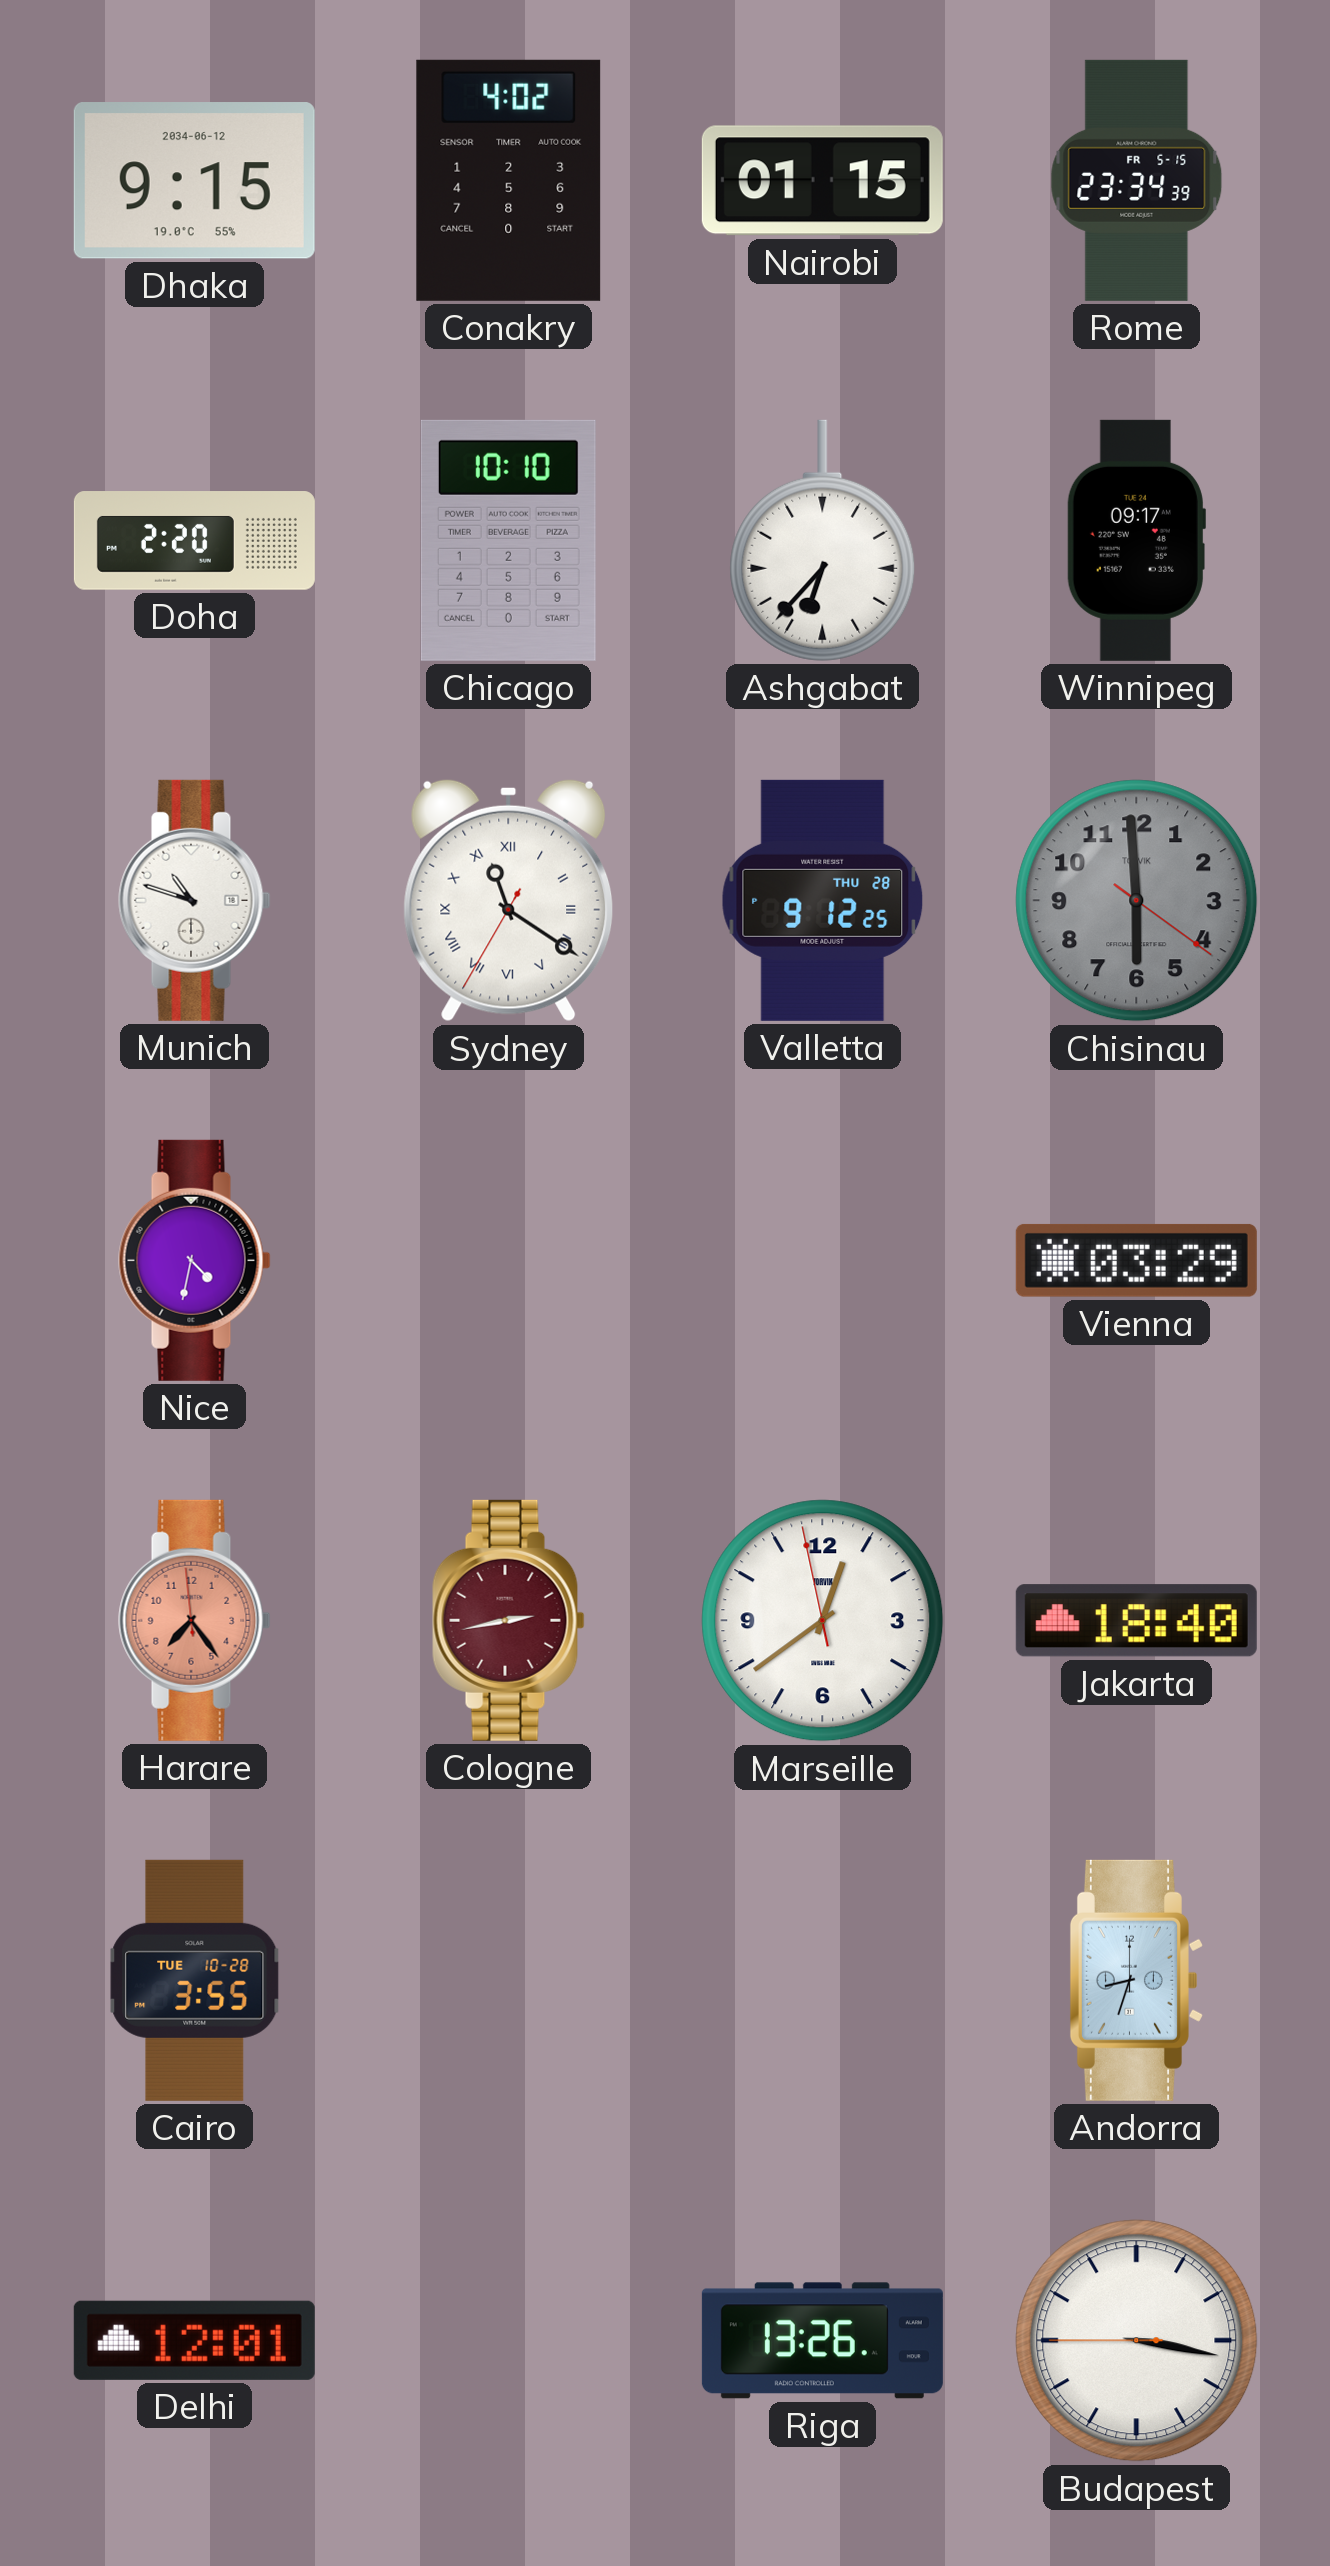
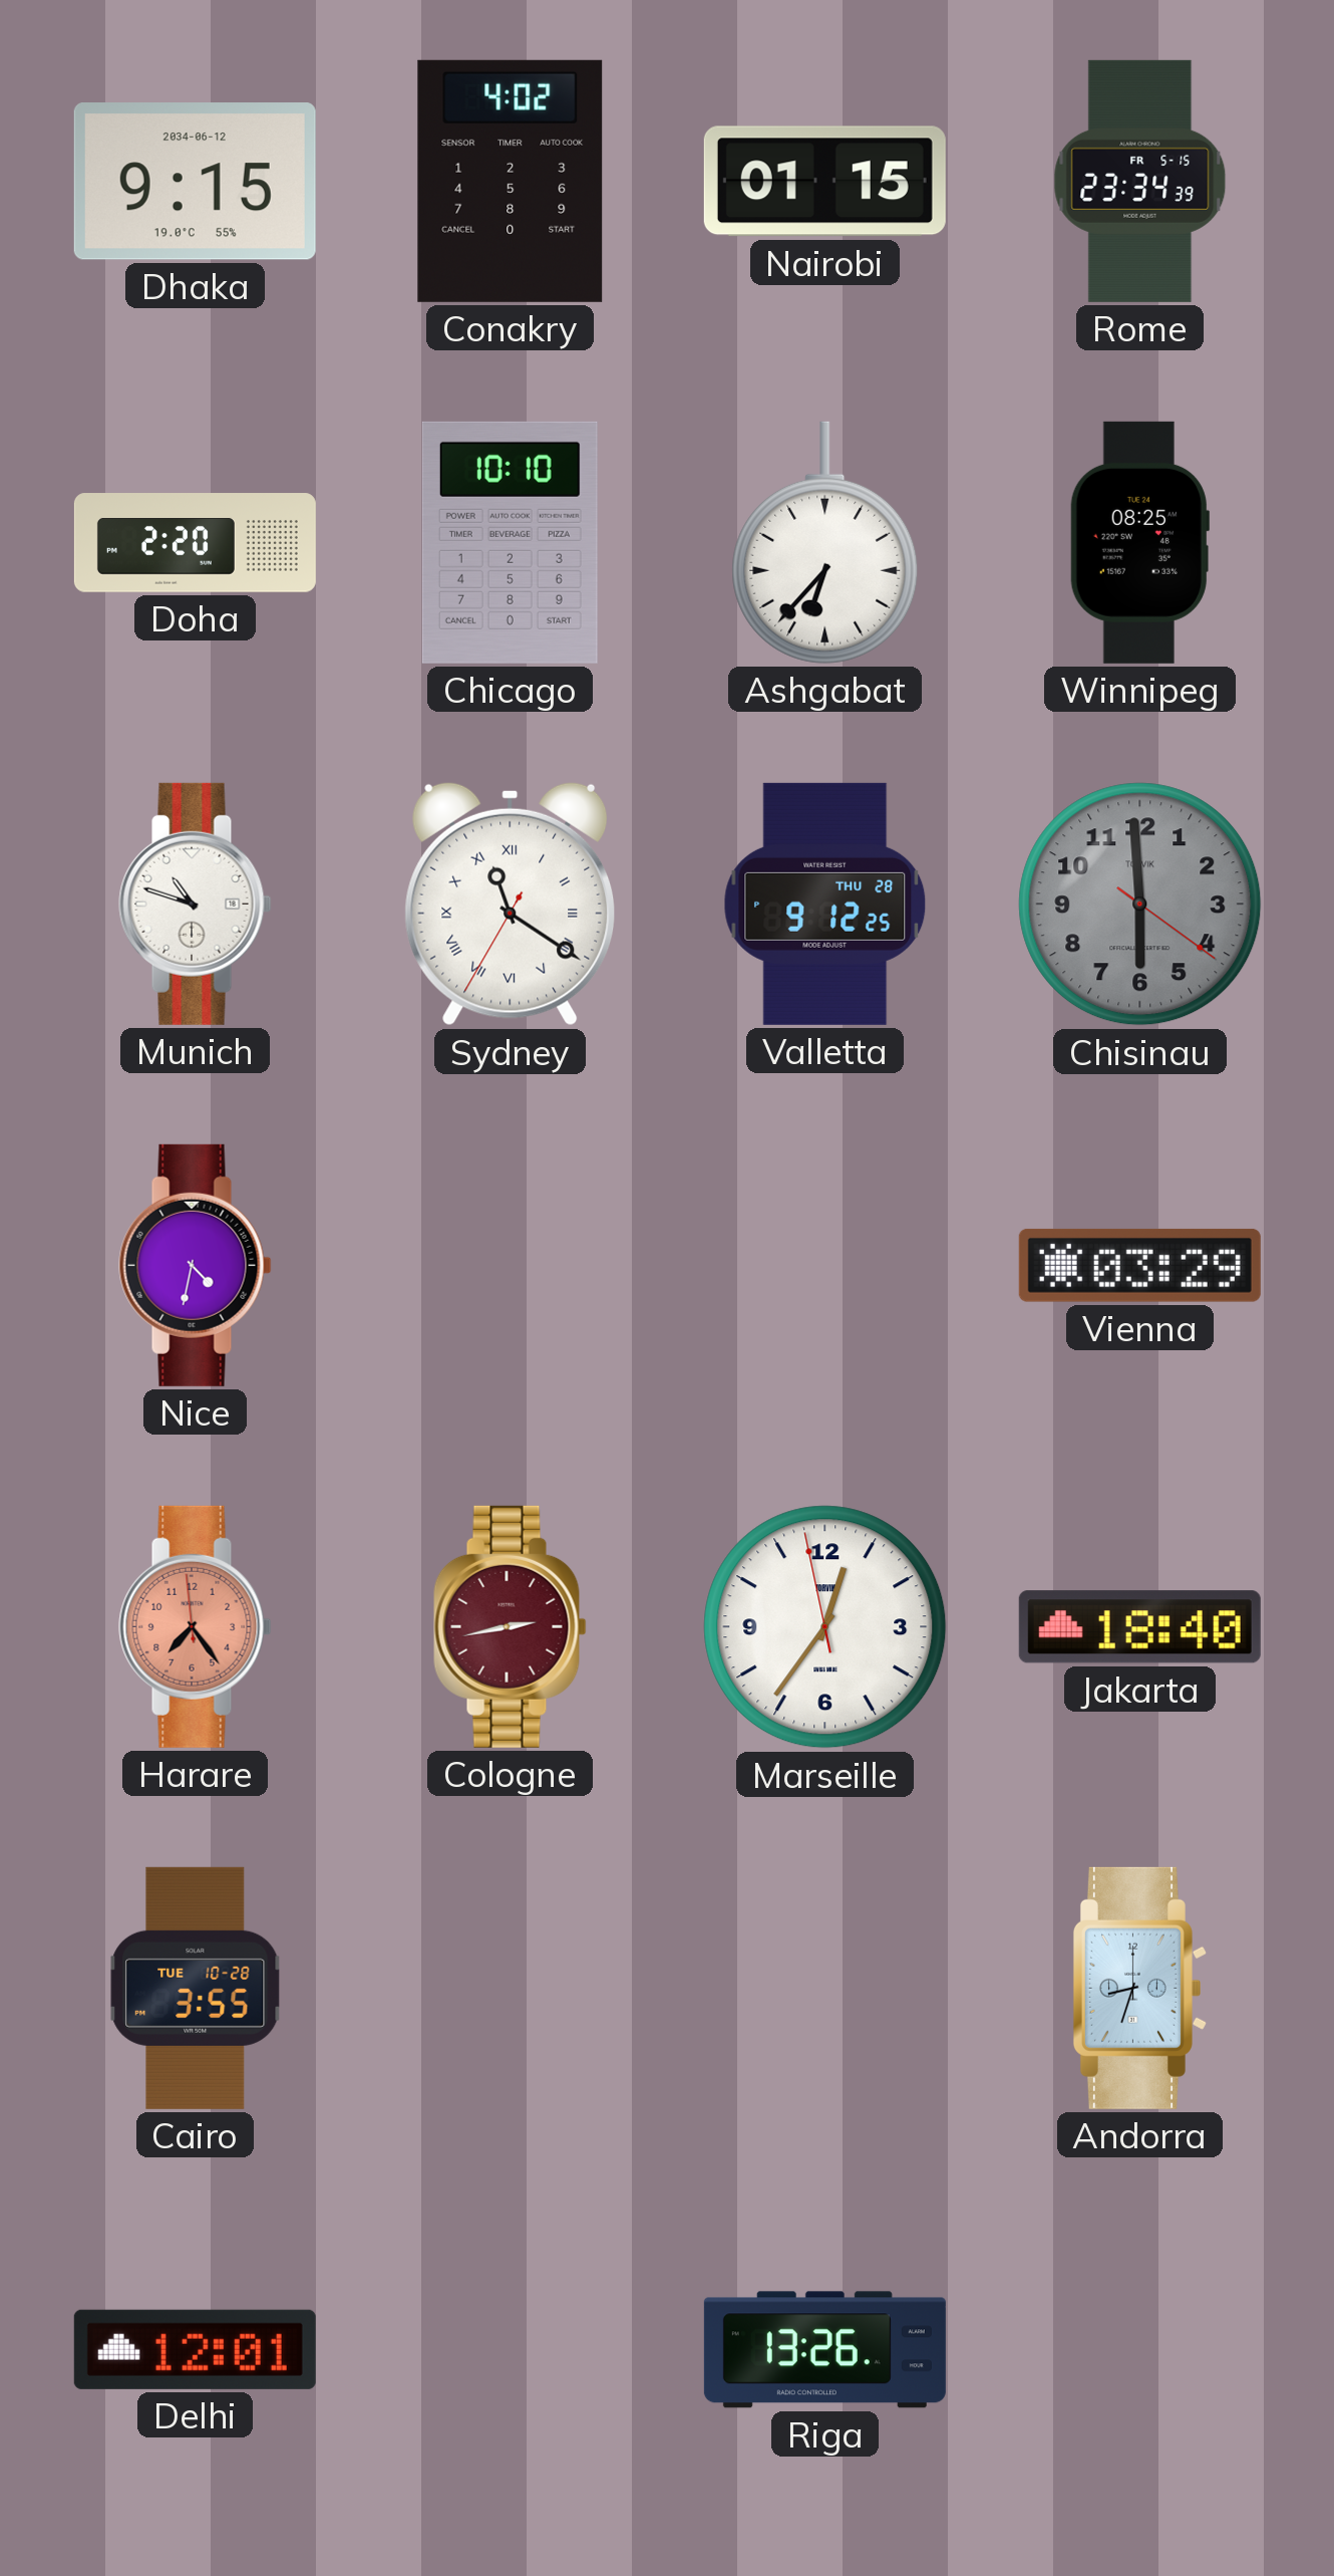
Winnipeg: 09:17 -> 08:25 (1139, 542)
Marseille: 12:38 -> 12:35 (825, 1627)
Budapest: 3:16 -> none (1137, 2341)
